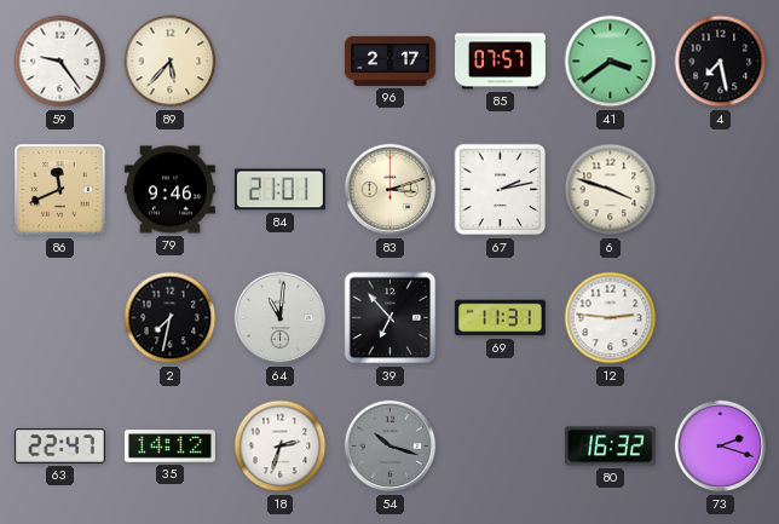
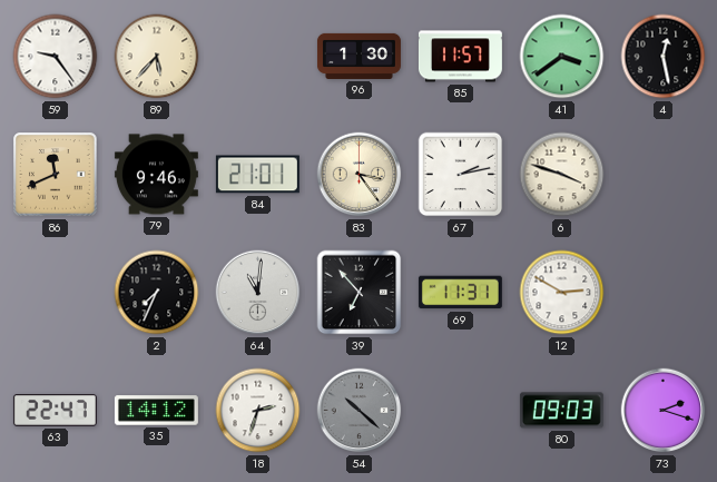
96: 2:17 -> 1:30 (358, 56)
85: 07:57 -> 11:57 (460, 57)
4: 7:28 -> 12:28 (664, 57)
83: 3:12 -> 3:24 (360, 175)
2: 7:32 -> 7:34 (157, 293)
12: 2:46 -> 2:50 (562, 293)
54: 10:18 -> 10:22 (360, 411)
80: 16:32 -> 09:03 (561, 411)
